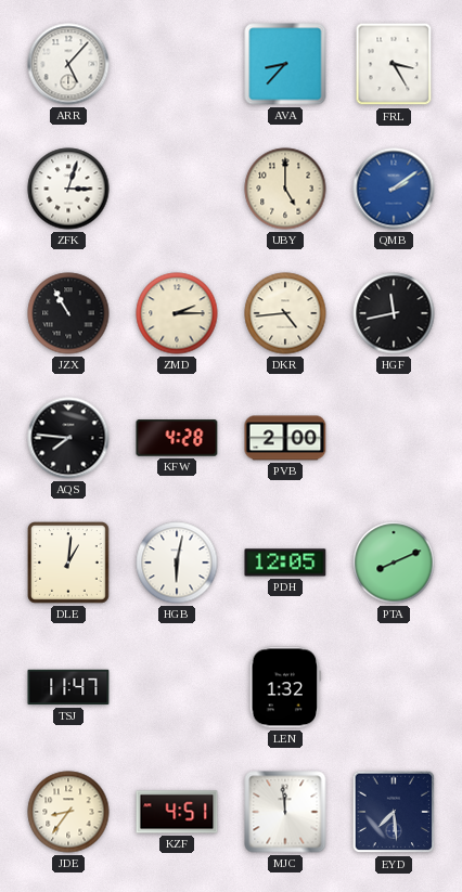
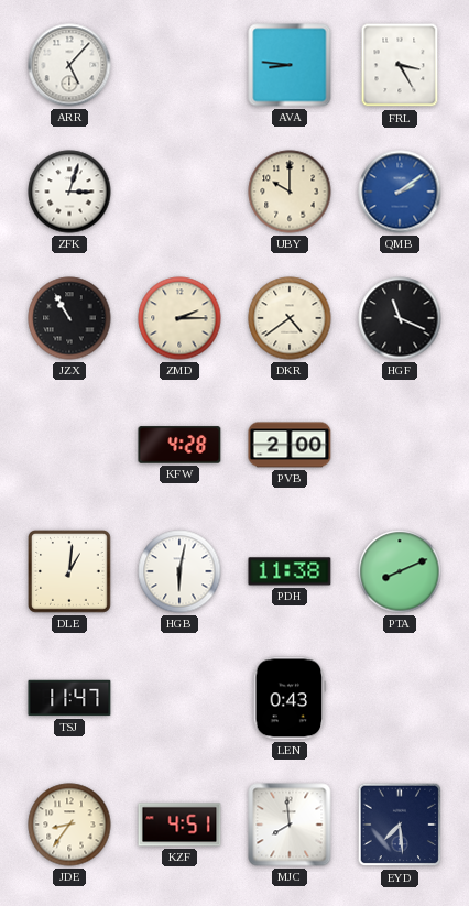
AVA: 8:37 -> 8:46 (290, 65)
UBY: 5:00 -> 10:00 (290, 192)
DKR: 4:44 -> 4:39 (290, 318)
HGF: 11:43 -> 11:19 (400, 318)
AQS: 7:46 -> none (68, 438)
PDH: 12:05 -> 11:38 (290, 571)
LEN: 1:32 -> 0:43 (290, 698)
MJC: 11:59 -> 7:59 (290, 825)
